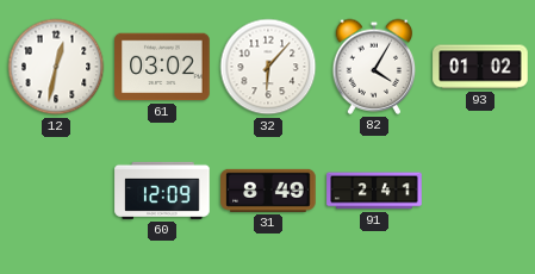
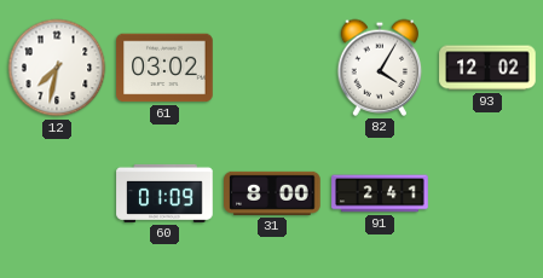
12: 12:32 -> 7:32 (57, 68)
32: 6:07 -> none (268, 67)
93: 01:02 -> 12:02 (487, 68)
60: 12:09 -> 01:09 (164, 193)
31: 8:49 -> 8:00 (272, 193)
